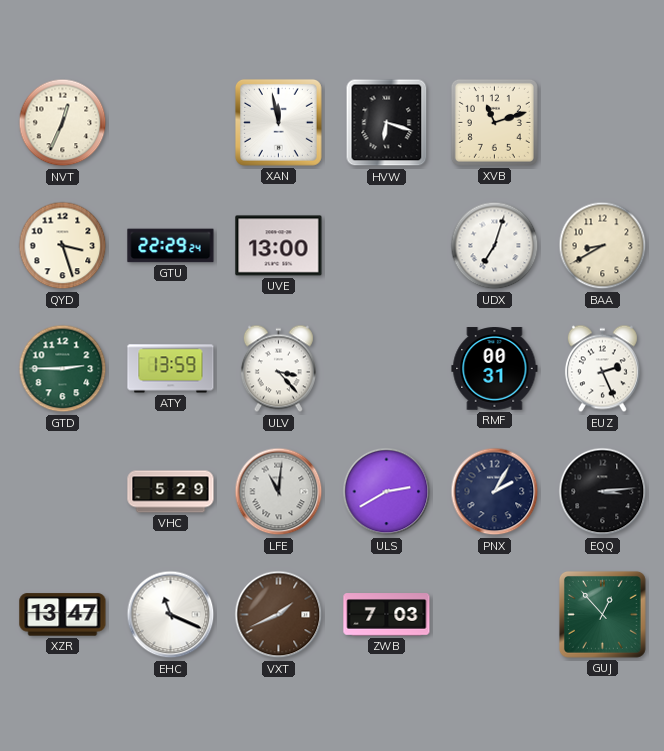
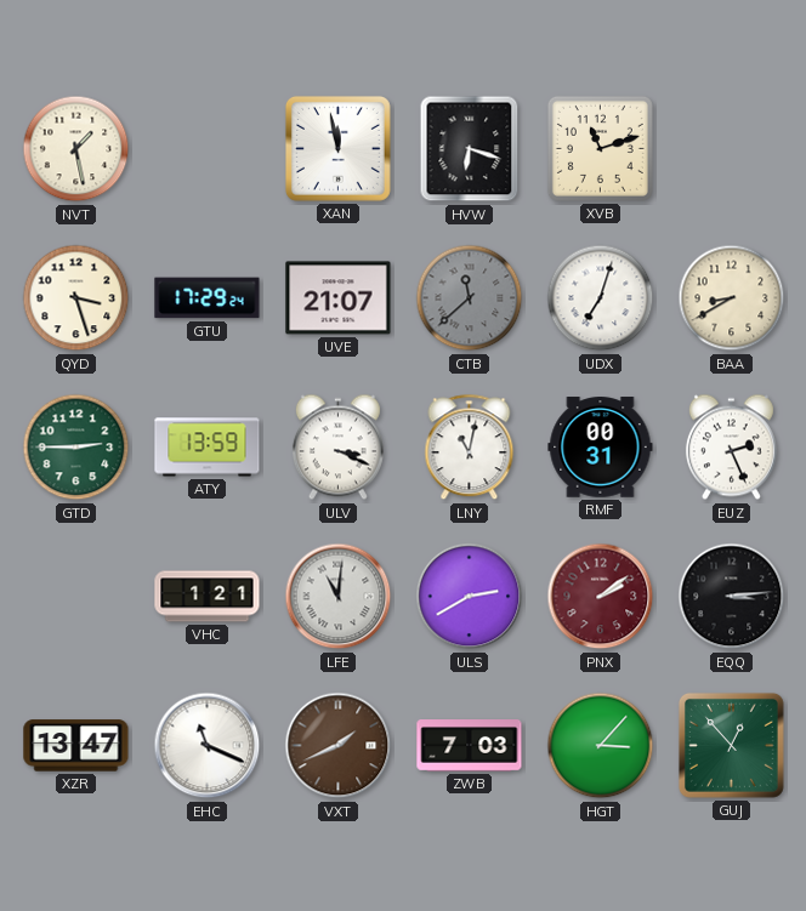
NVT: 12:34 -> 1:28 (76, 149)
GTU: 22:29 -> 17:29 (208, 298)
UVE: 13:00 -> 21:07 (339, 298)
CTB: none -> 11:38 (470, 298)
ULV: 3:23 -> 3:19 (337, 448)
LNY: none -> 11:02 (470, 448)
VHC: 5:29 -> 1:21 (208, 597)
PNX: 2:05 -> 2:09 (601, 597)
PNX dial: navy -> burgundy (601, 597)
HGT: none -> 3:07 (601, 746)
